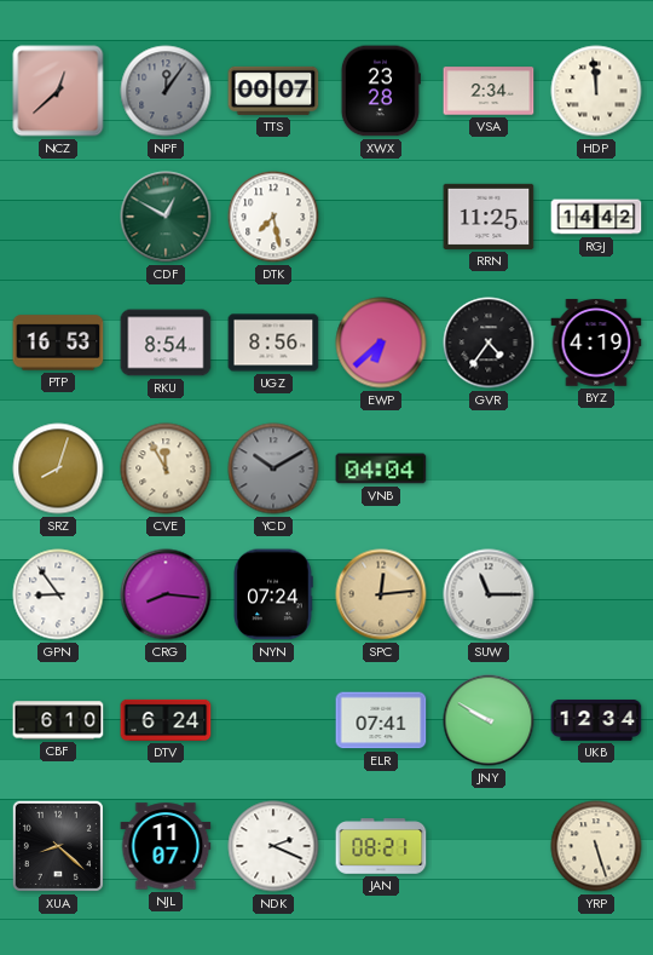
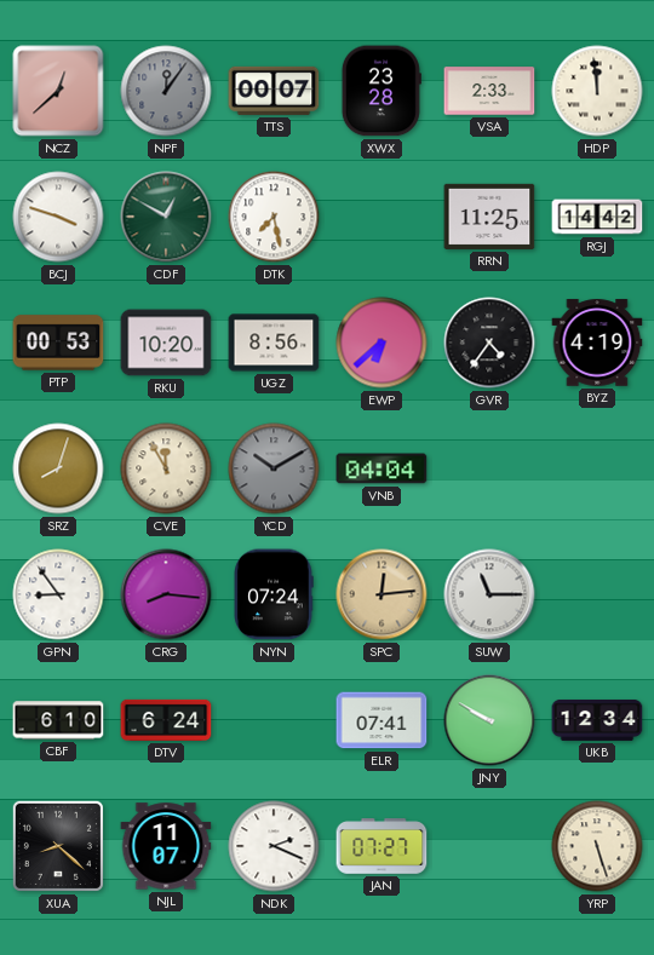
VSA: 2:34 -> 2:33 (489, 91)
BCJ: none -> 3:48 (58, 217)
PTP: 16:53 -> 00:53 (58, 343)
RKU: 8:54 -> 10:20 (166, 343)
JAN: 08:21 -> 07:27 (381, 846)
